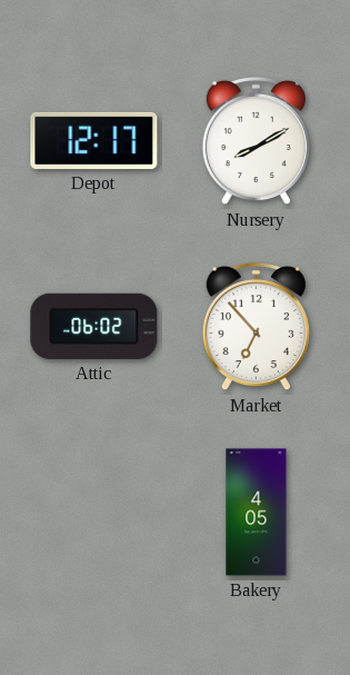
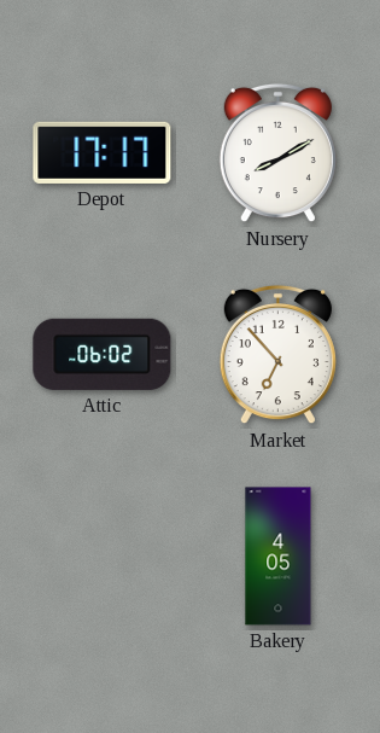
Depot: 12:17 -> 17:17 (103, 152)
